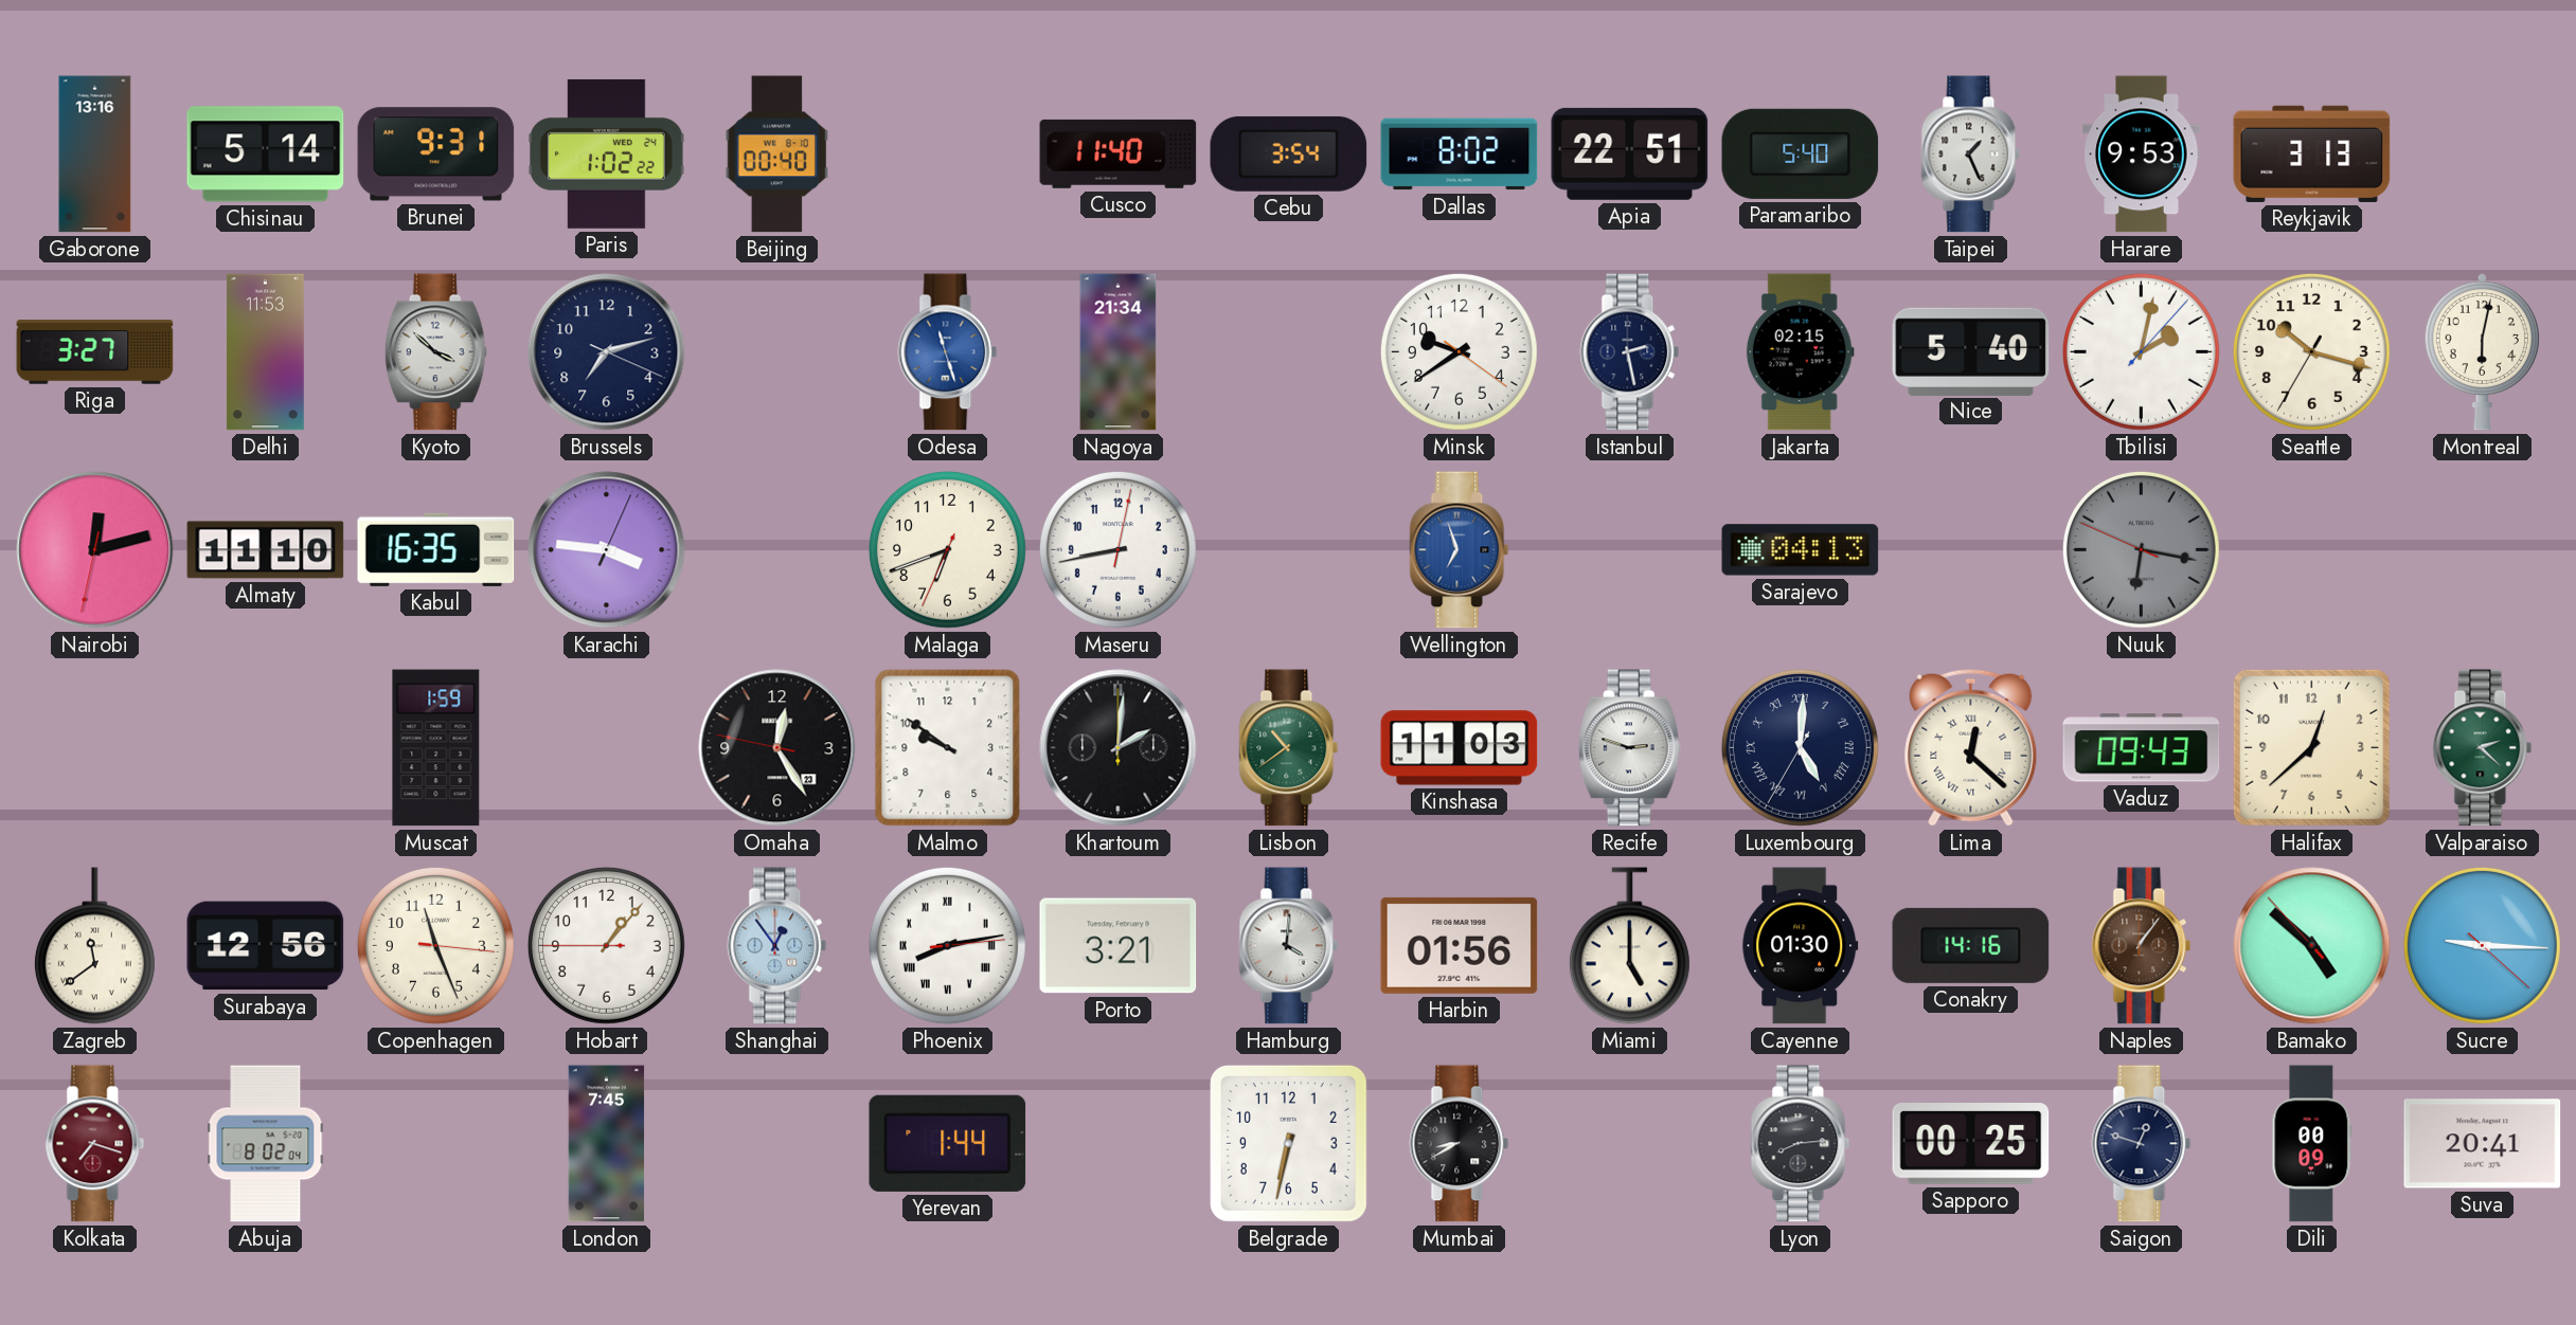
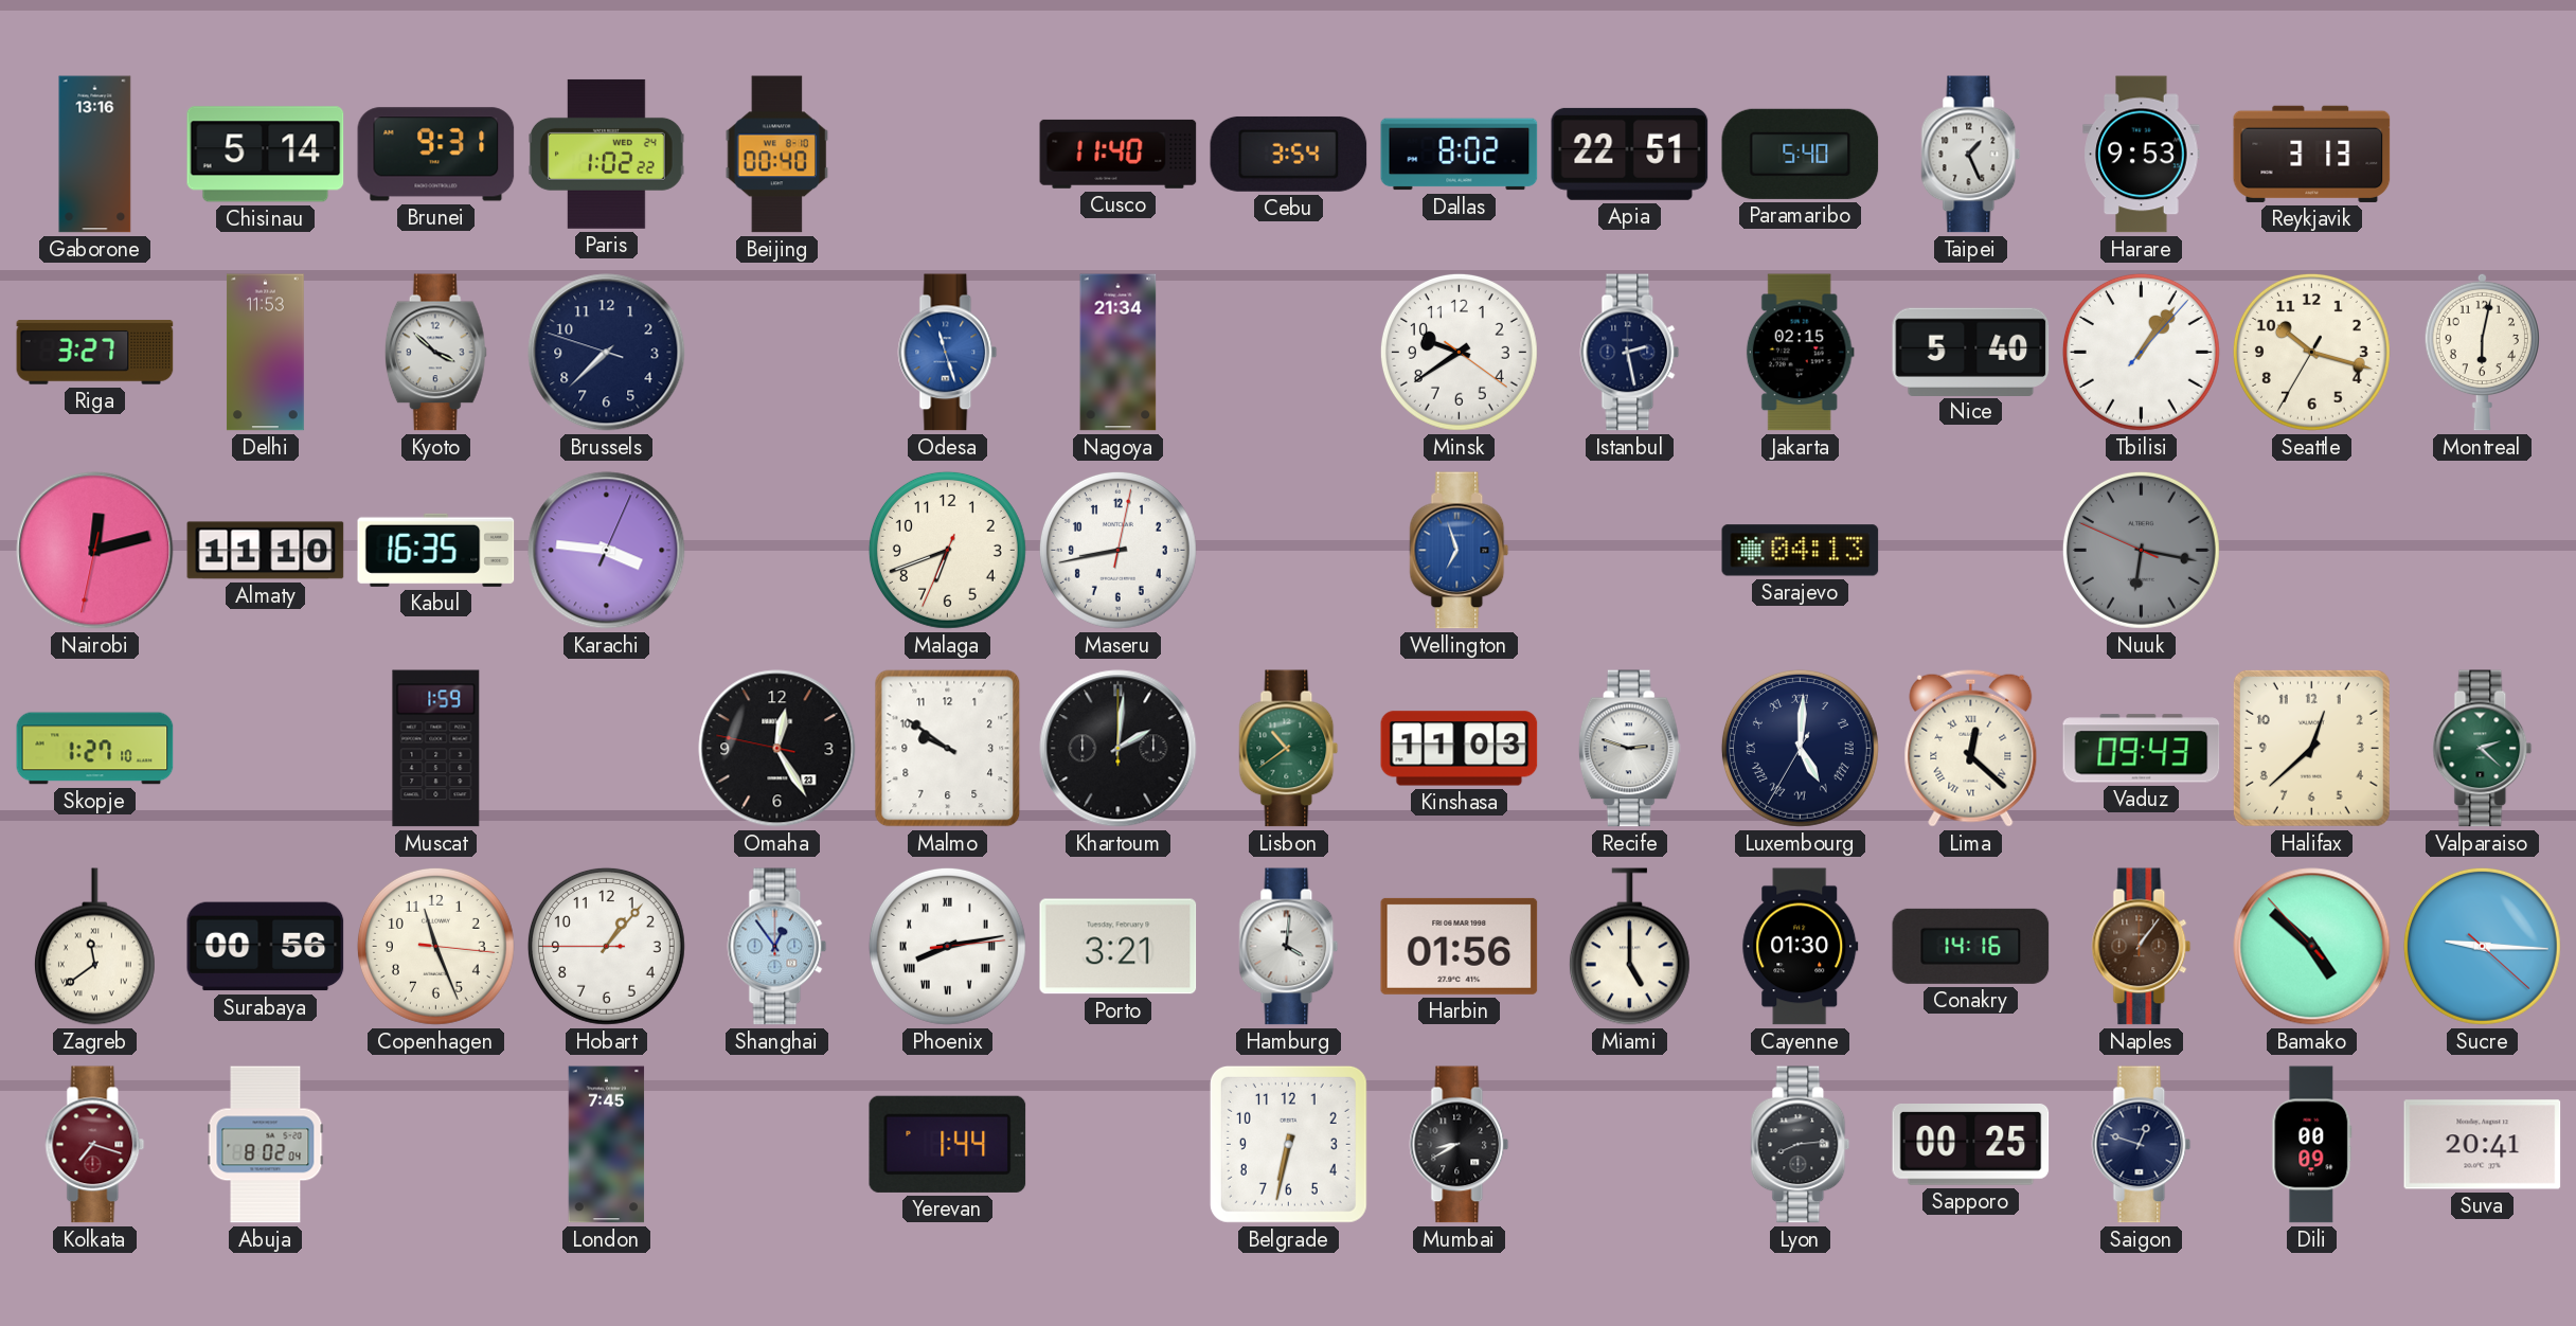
Brussels: 7:12 -> 7:37 (607, 353)
Tbilisi: 2:02 -> 1:06 (2141, 352)
Skopje: none -> 1:27 (95, 749)
Surabaya: 12:56 -> 00:56 (266, 947)
